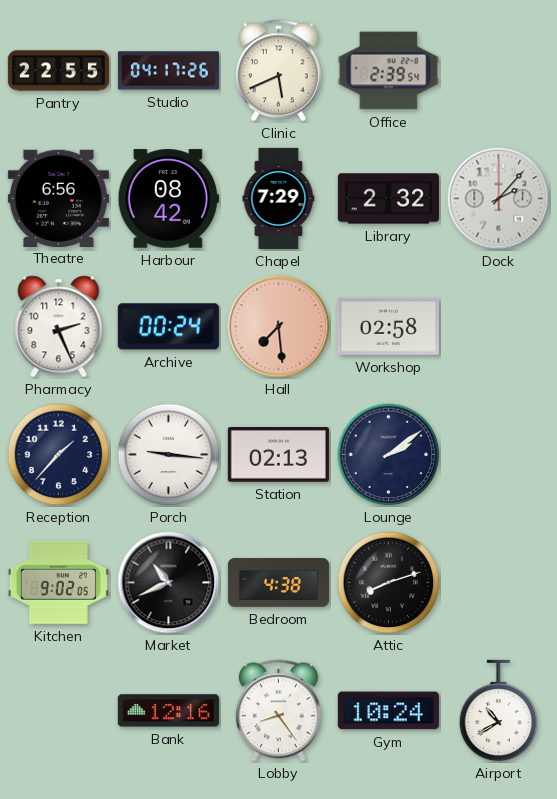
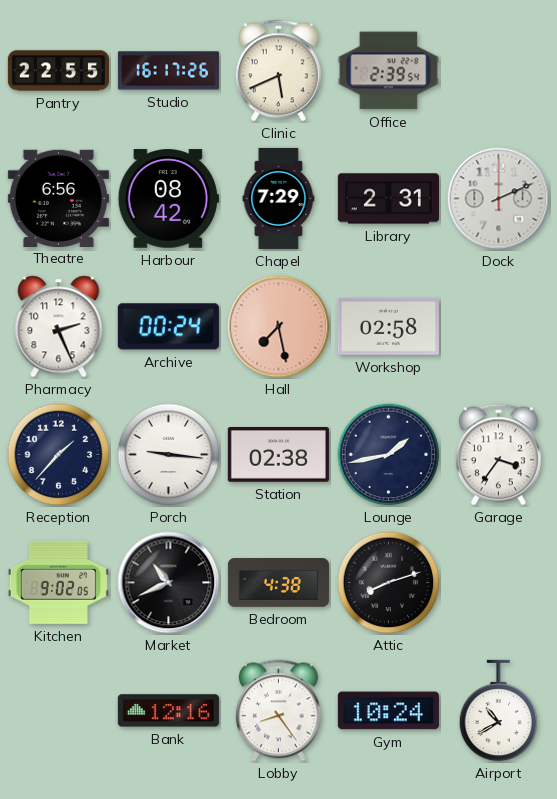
Studio: 04:17 -> 16:17 (168, 71)
Library: 2:32 -> 2:31 (388, 199)
Dock: 2:07 -> 2:11 (499, 199)
Hall: 7:29 -> 7:28 (279, 327)
Station: 02:13 -> 02:38 (278, 455)
Lounge: 2:09 -> 1:43 (389, 455)
Garage: none -> 3:36 (498, 455)
